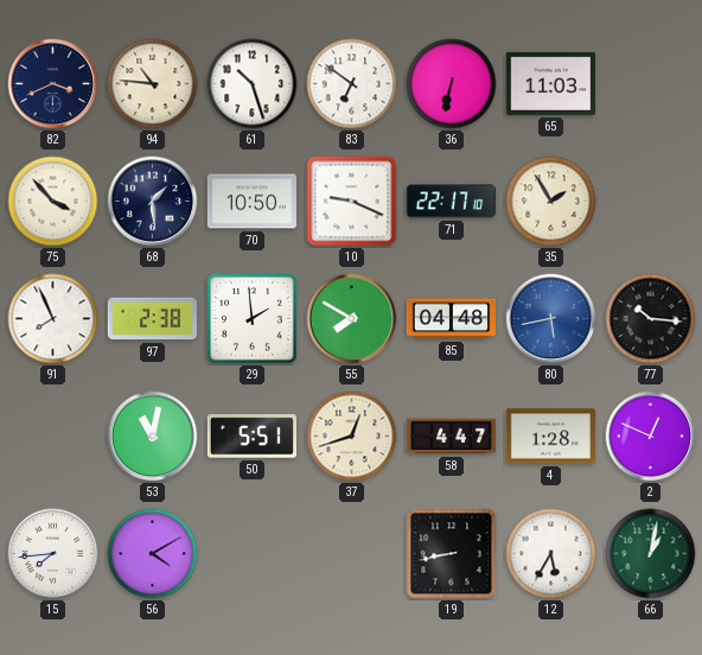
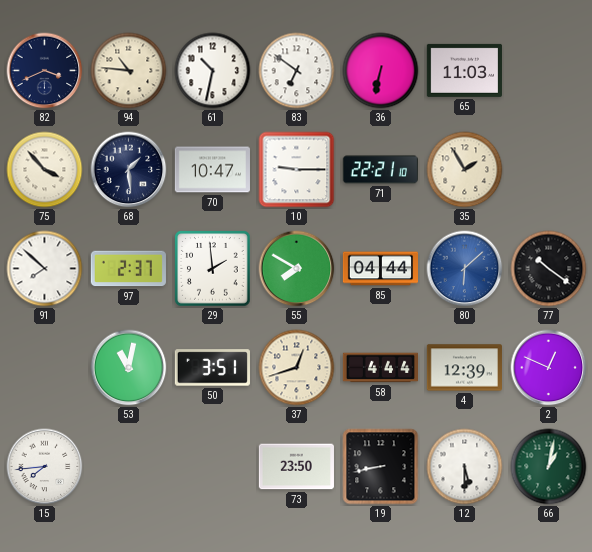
61: 10:27 -> 10:32 (213, 71)
70: 10:50 -> 10:47 (212, 170)
10: 9:19 -> 9:15 (297, 170)
71: 22:17 -> 22:21 (380, 170)
91: 7:56 -> 7:52 (45, 269)
97: 2:38 -> 2:37 (128, 269)
85: 04:48 -> 04:44 (380, 269)
80: 5:43 -> 6:08 (465, 269)
77: 10:16 -> 10:21 (549, 269)
50: 5:51 -> 3:51 (212, 368)
58: 4:47 -> 4:44 (380, 368)
4: 1:28 -> 12:39 (464, 368)
56: 4:10 -> none (153, 554)
73: none -> 23:50 (296, 467)
12: 5:35 -> 5:30 (465, 467)
